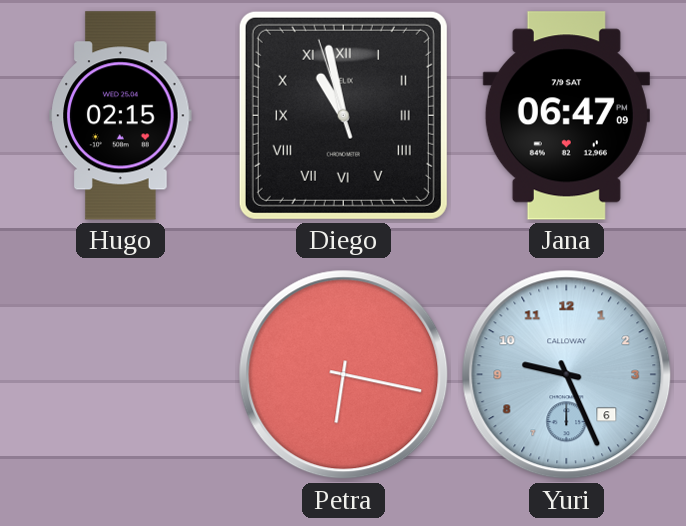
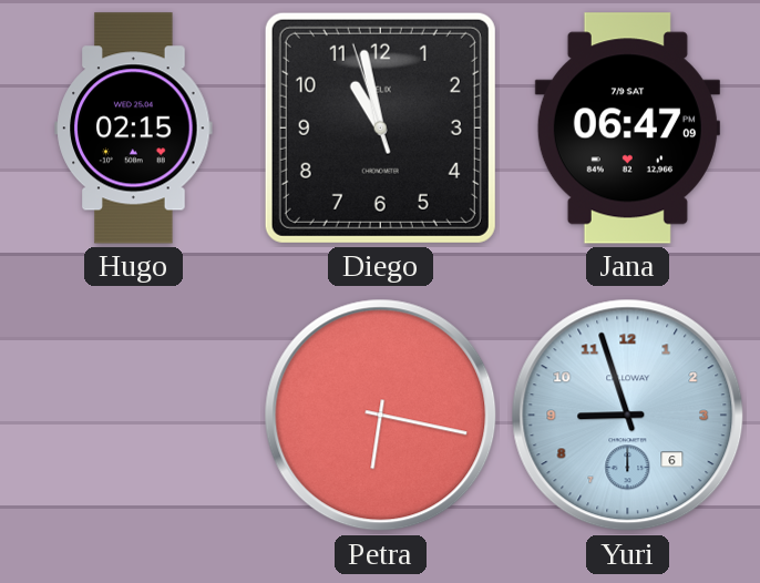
Diego numerals: Roman -> Arabic (380, 127)
Yuri: 9:26 -> 8:57 (628, 416)
